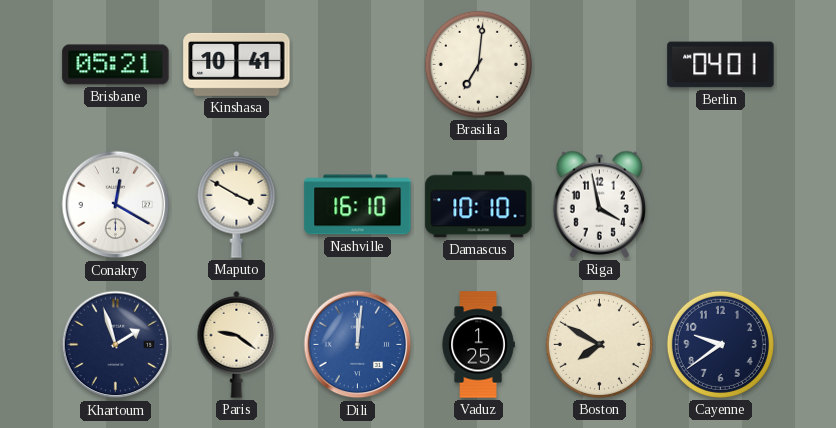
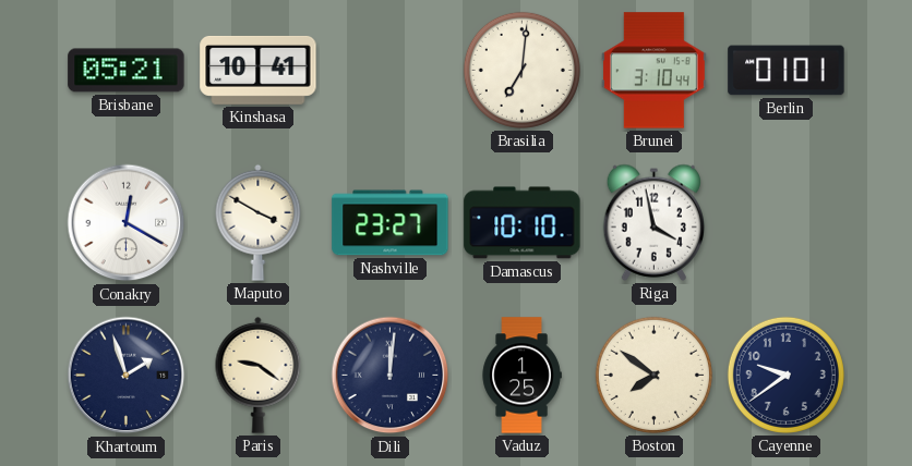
Brunei: none -> 3:10 (653, 71)
Berlin: 04:01 -> 01:01 (787, 71)
Nashville: 16:10 -> 23:27 (391, 223)
Dili dial: blue -> navy (391, 376)
Boston: 7:50 -> 7:51 (653, 375)
